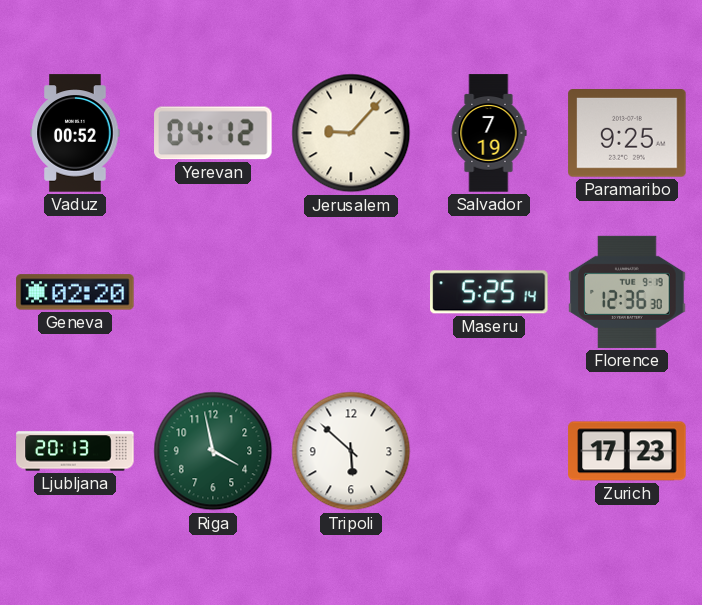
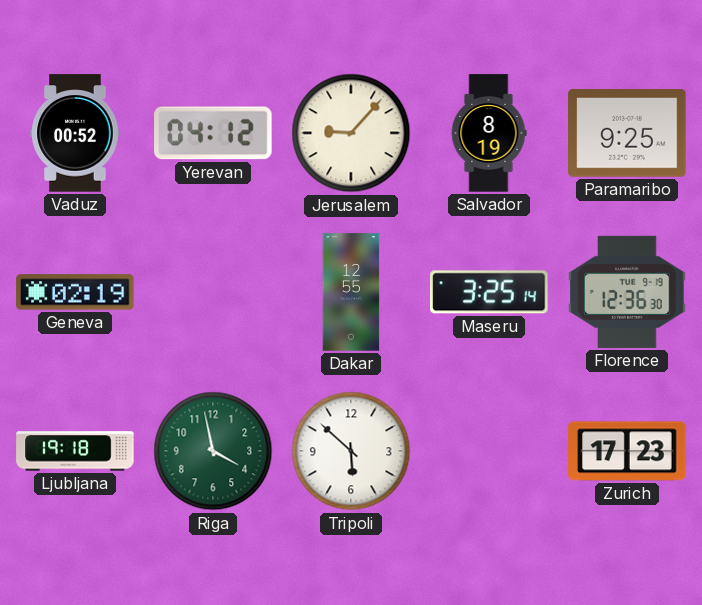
Salvador: 7:19 -> 8:19 (489, 133)
Geneva: 02:20 -> 02:19 (75, 292)
Dakar: none -> 12:55 (351, 292)
Maseru: 5:25 -> 3:25 (489, 292)
Ljubljana: 20:13 -> 19:18 (75, 451)
